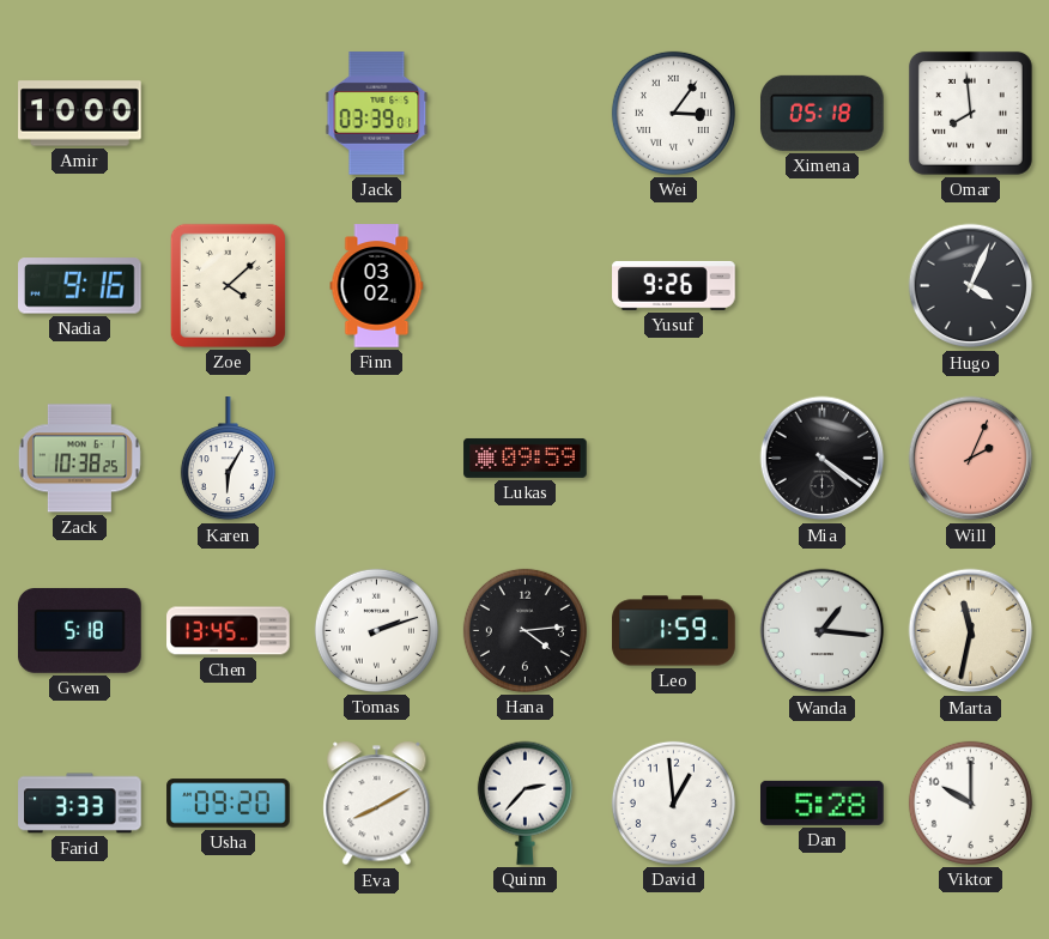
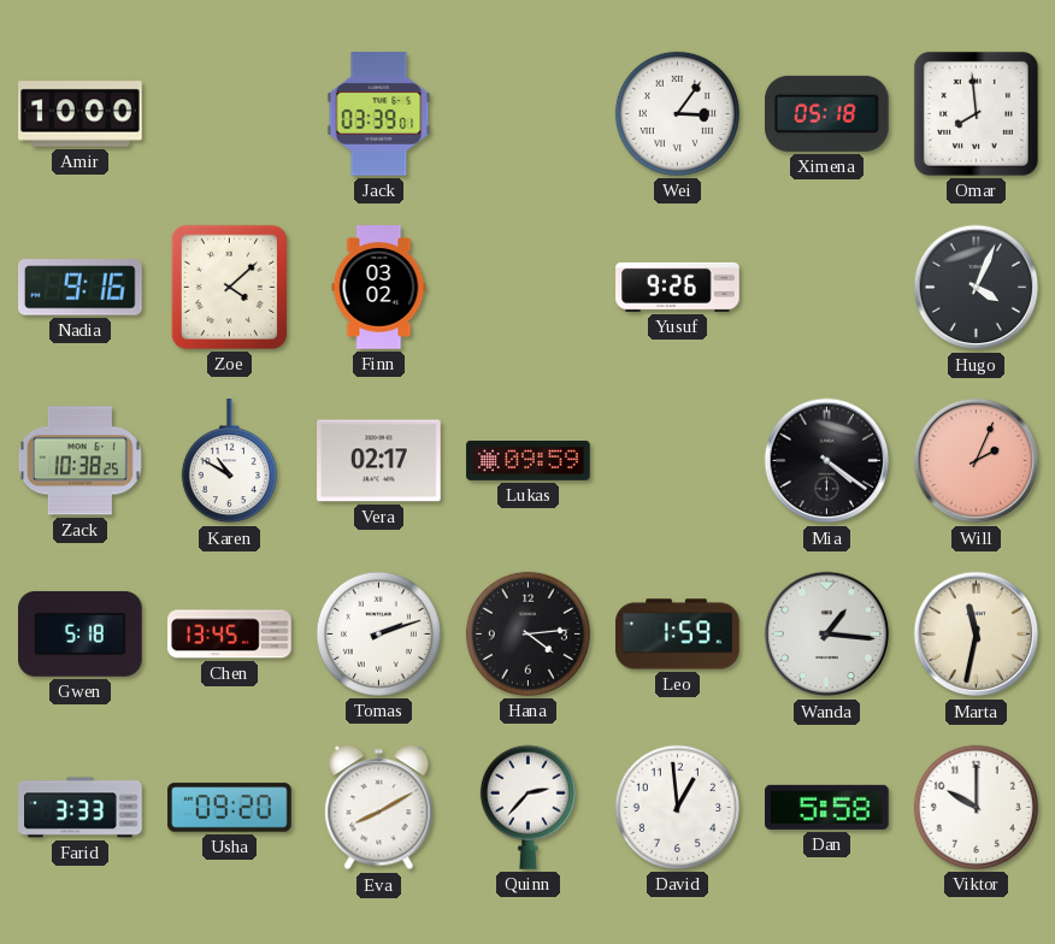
Karen: 6:05 -> 10:50 (229, 461)
Vera: none -> 02:17 (379, 461)
Dan: 5:28 -> 5:58 (827, 807)
